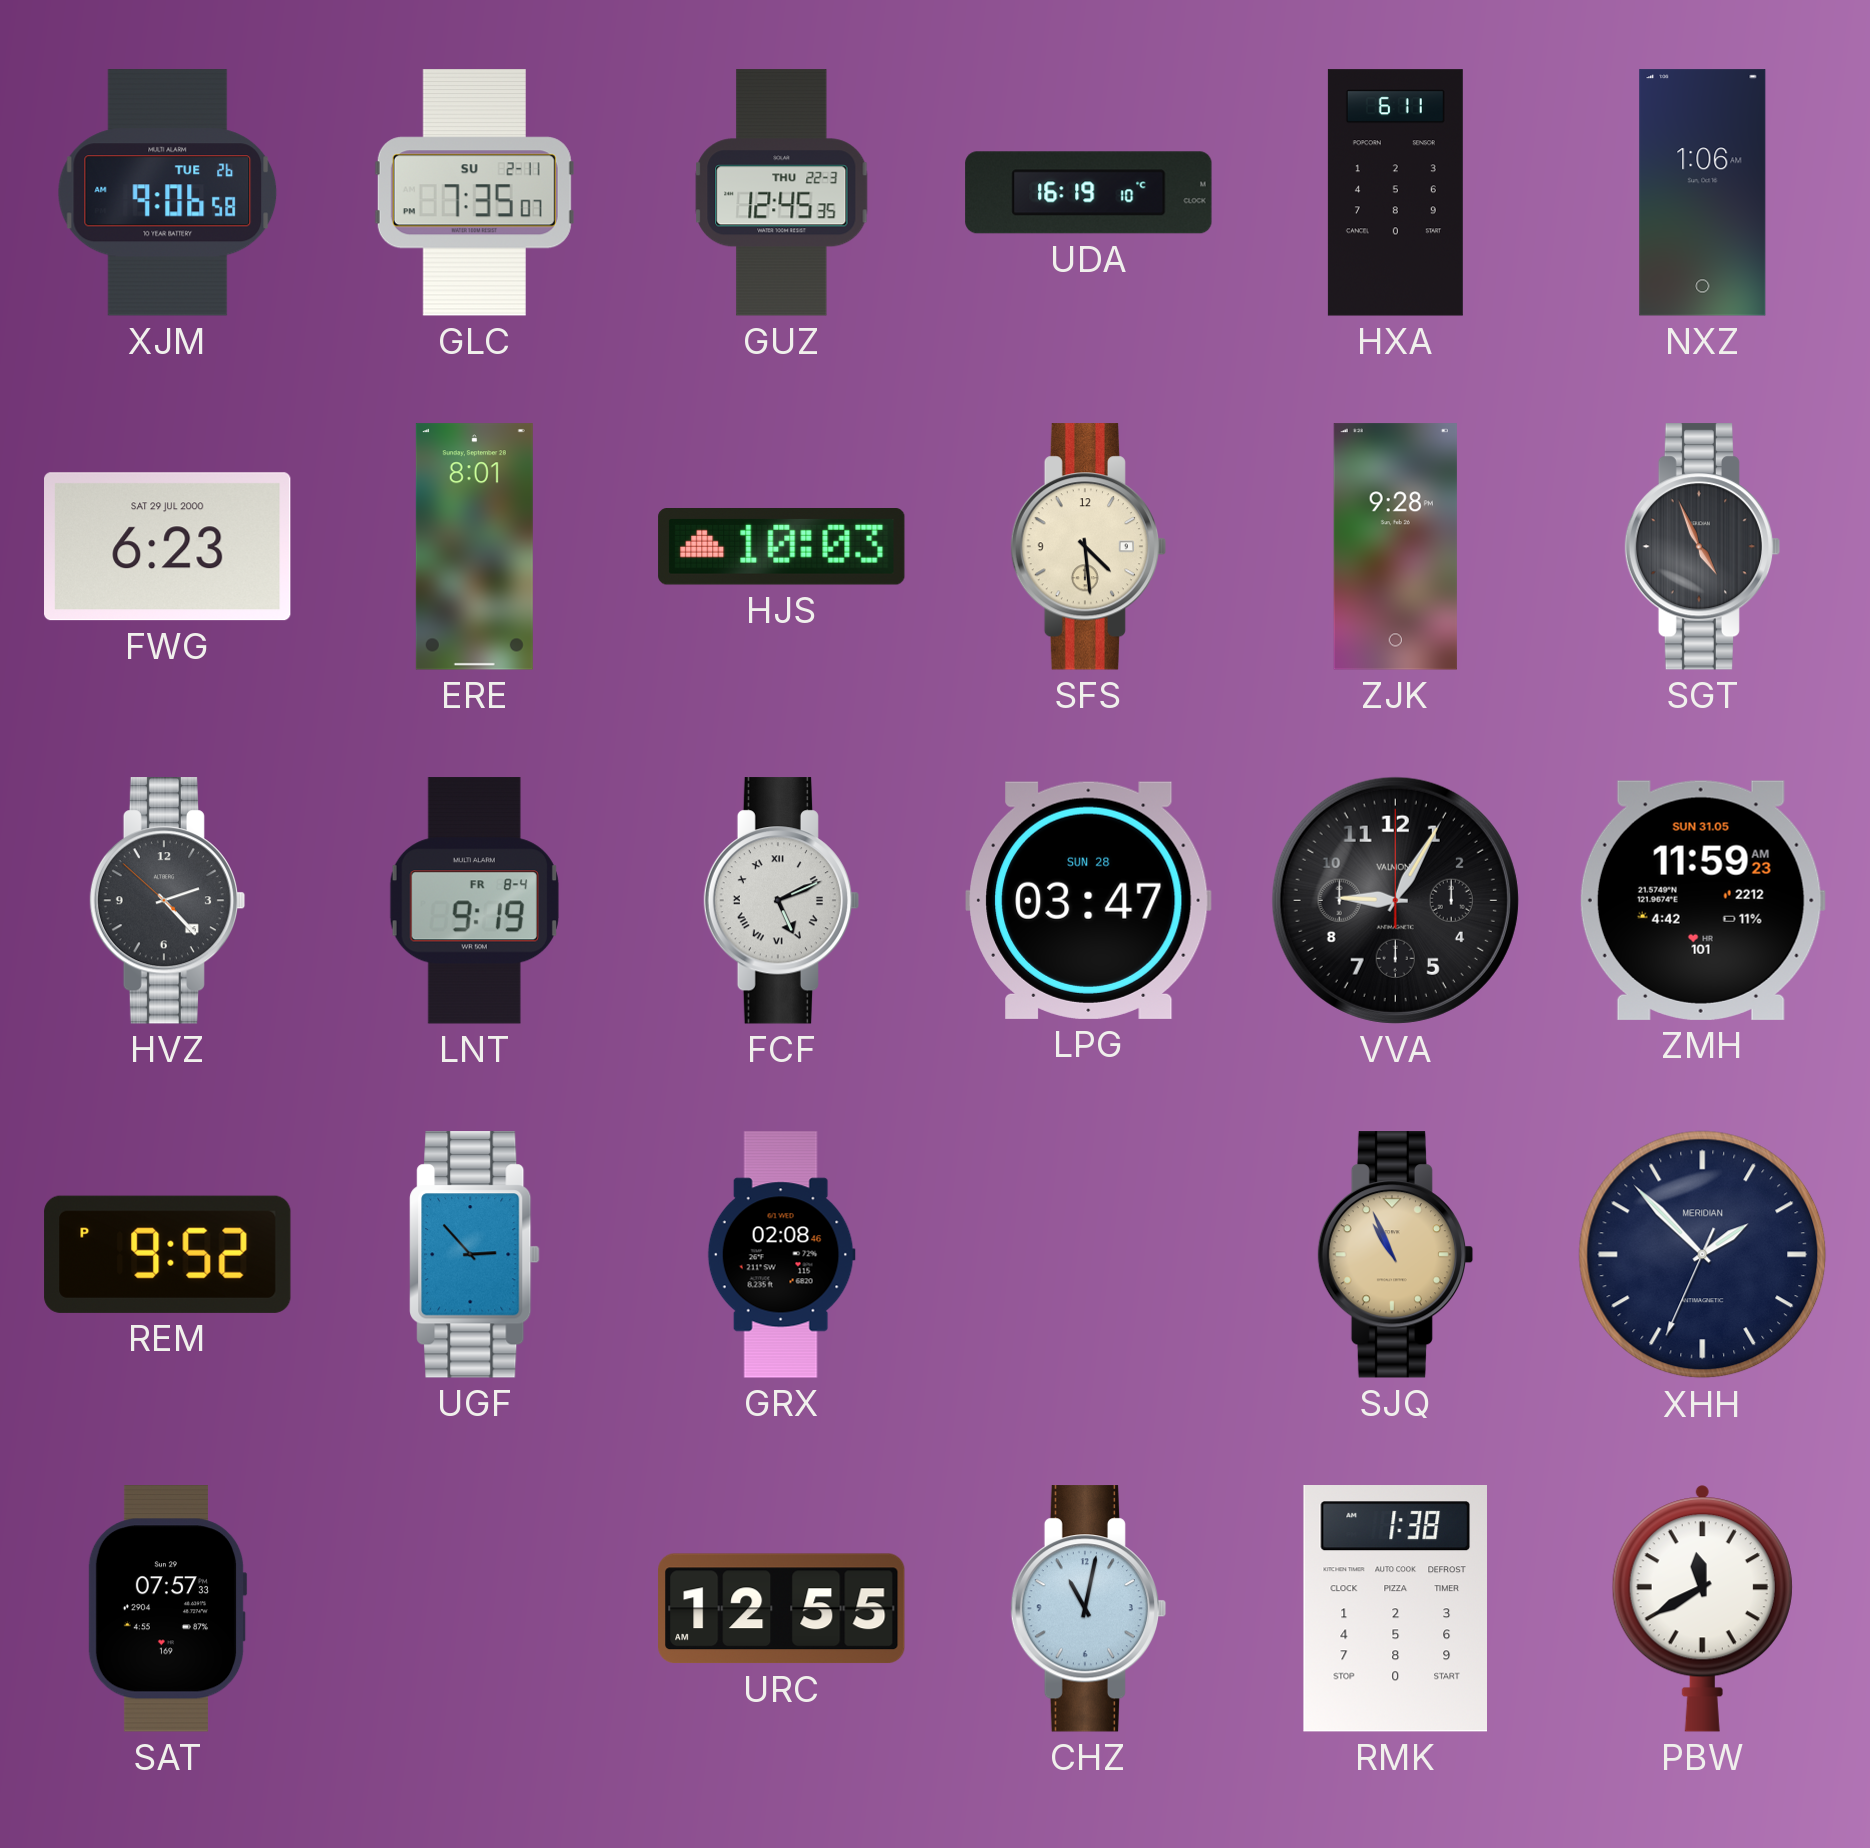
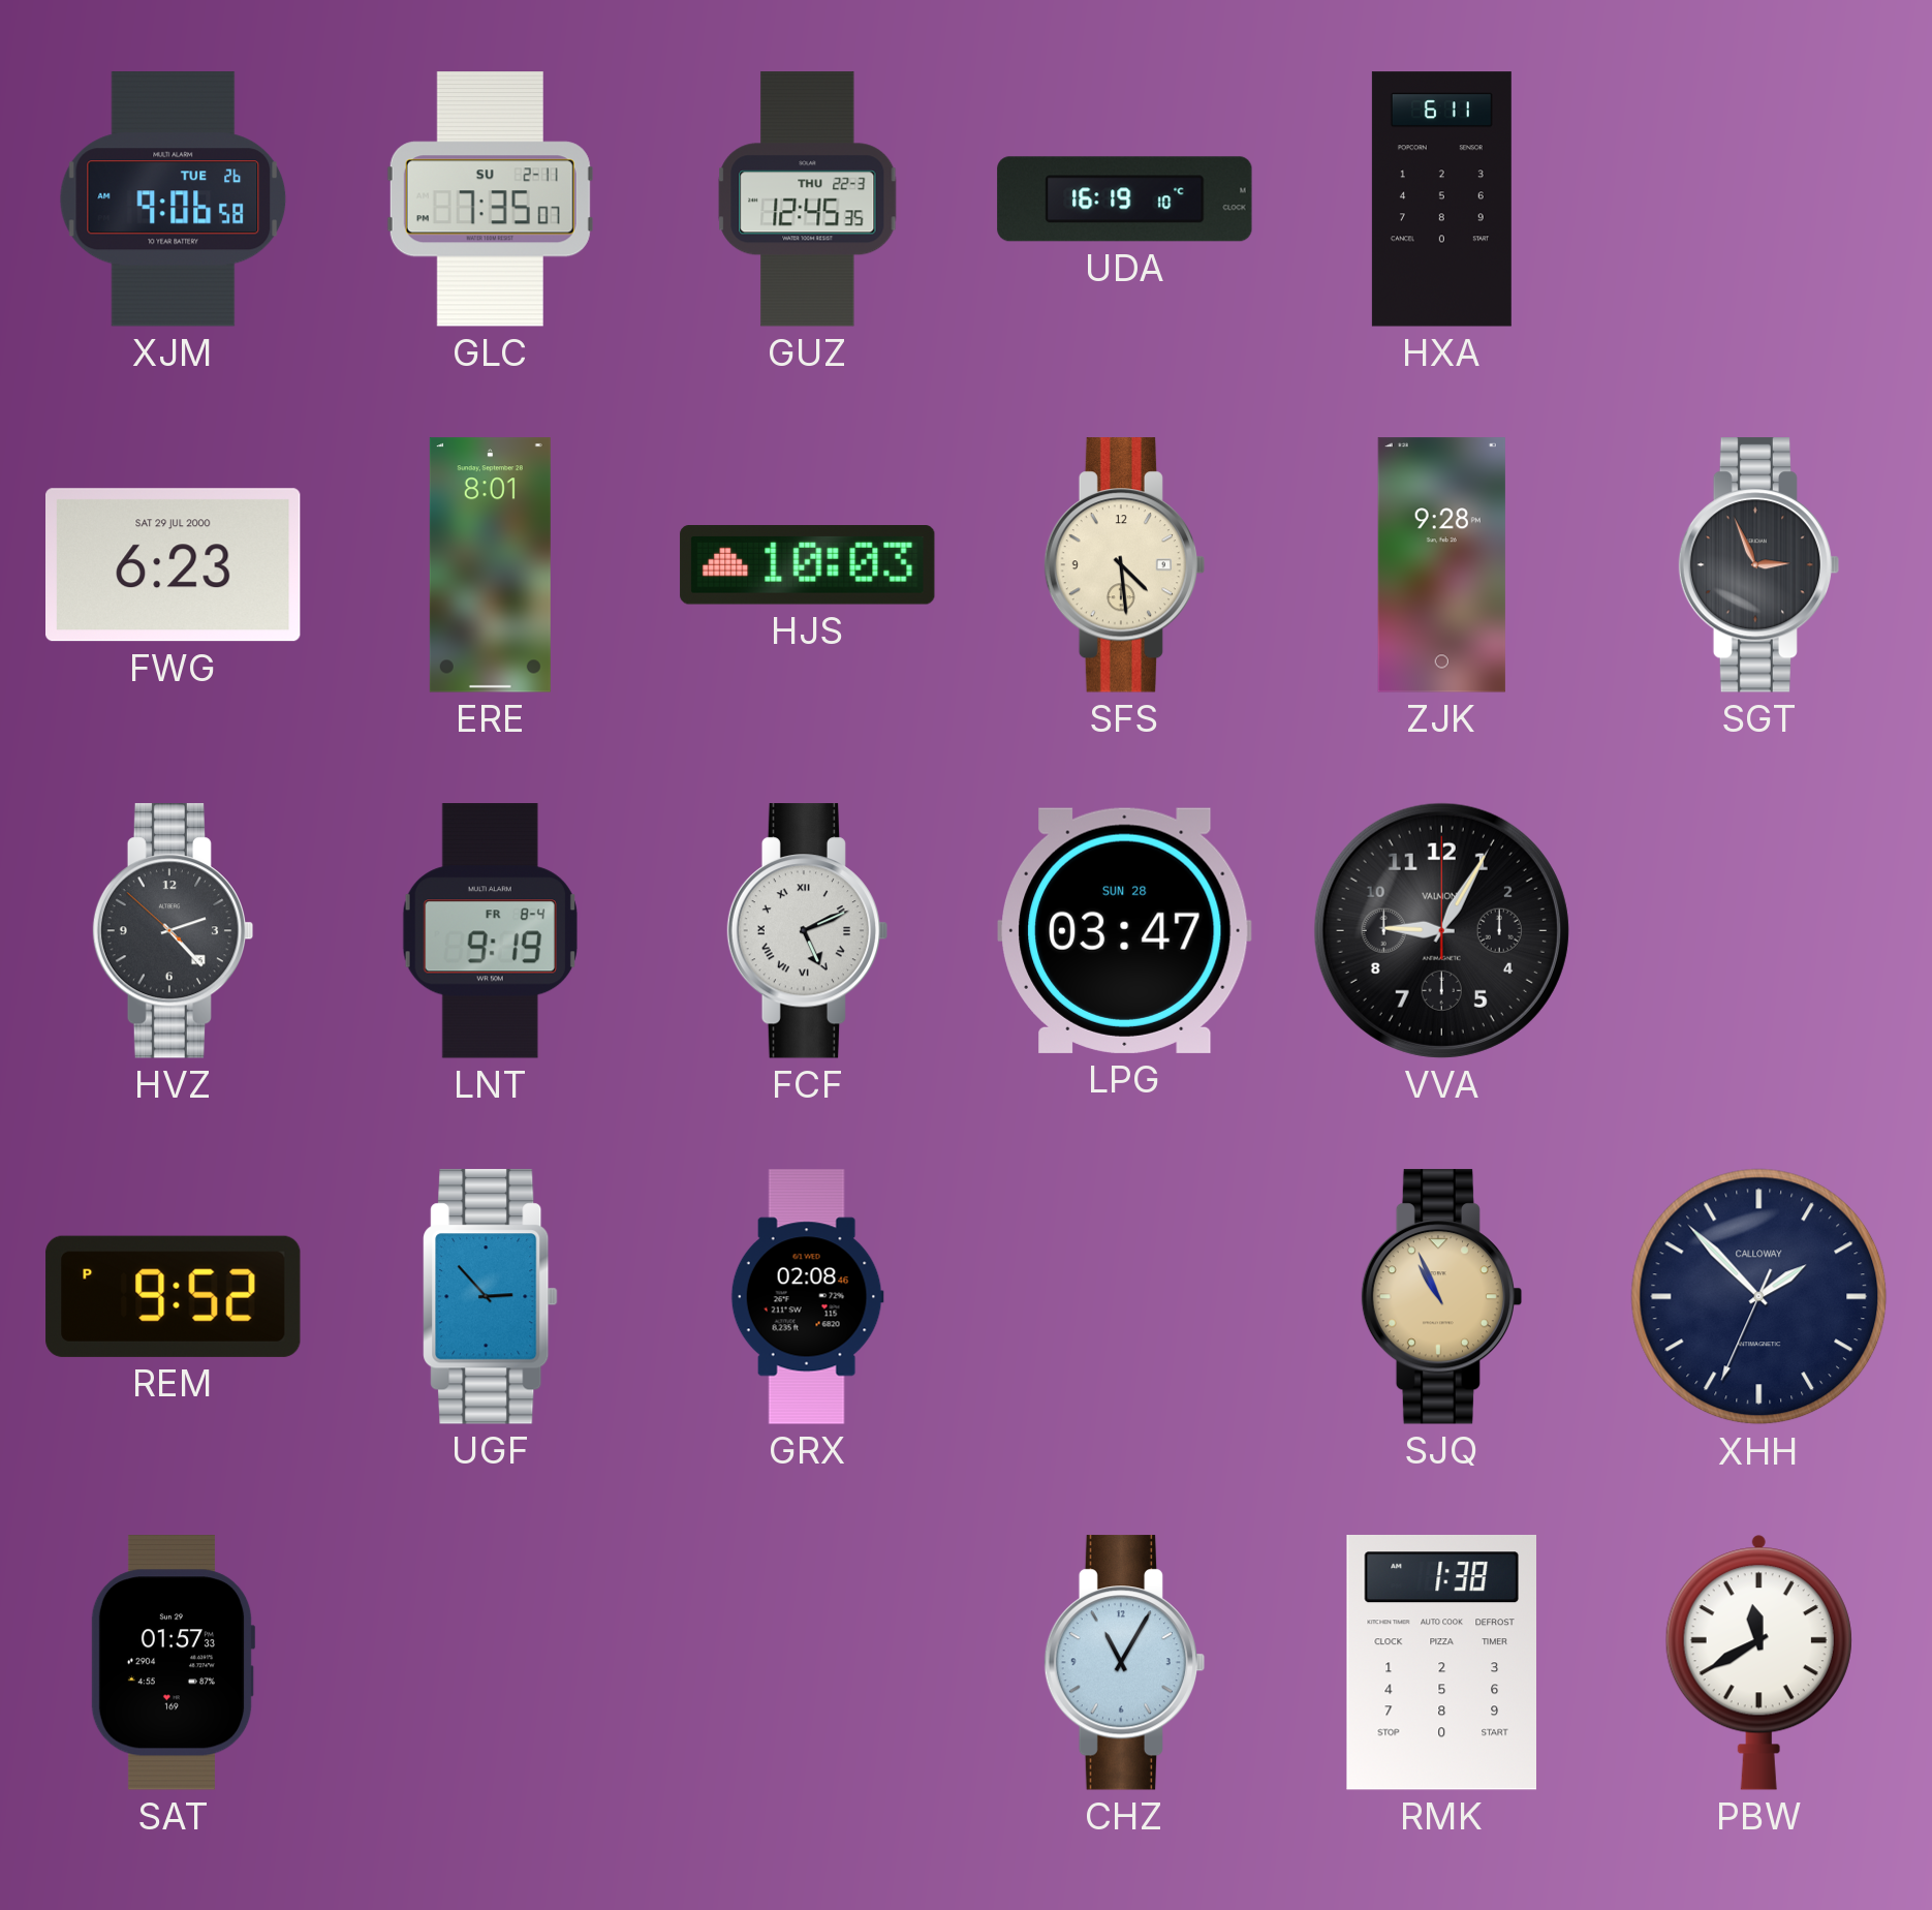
NXZ: 1:06 -> none (1703, 193)
SGT: 4:56 -> 2:56 (1759, 565)
ZMH: 11:59 -> none (1702, 900)
XHH brand: MERIDIAN -> CALLOWAY (1759, 1297)
SAT: 07:57 -> 01:57 (173, 1663)
URC: 12:55 -> none (782, 1609)
CHZ: 11:02 -> 11:05 (1125, 1663)
